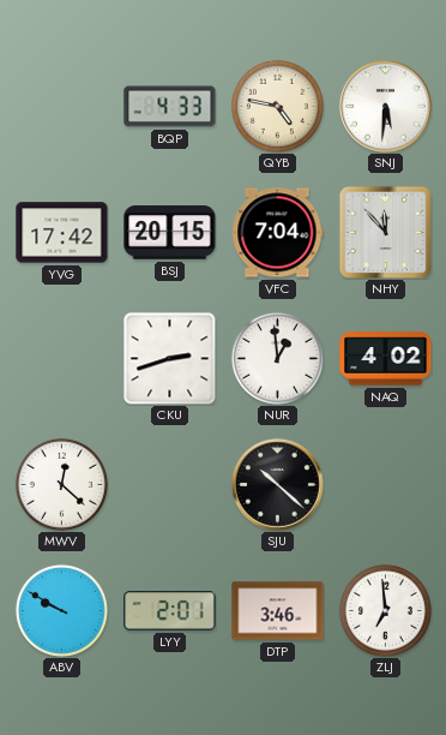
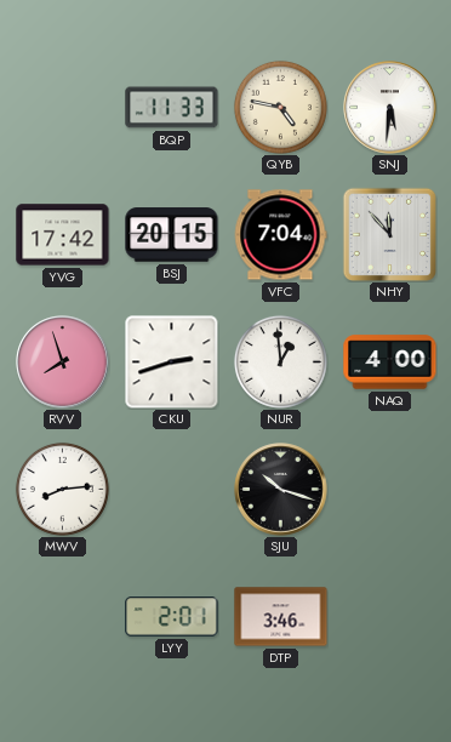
BQP: 4:33 -> 11:33 (172, 108)
RVV: none -> 7:57 (63, 363)
NAQ: 4:02 -> 4:00 (390, 363)
MWV: 12:22 -> 8:14 (62, 489)
SJU: 10:22 -> 10:18 (281, 490)
ABV: 9:50 -> none (61, 610)
ZLJ: 6:59 -> none (385, 610)
